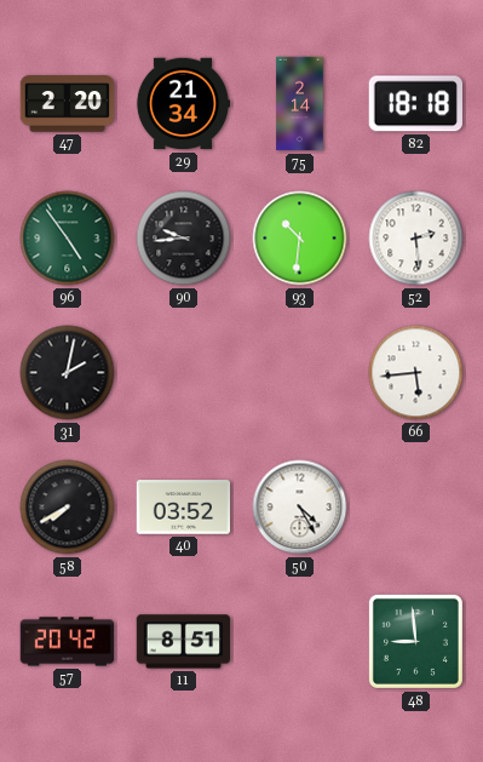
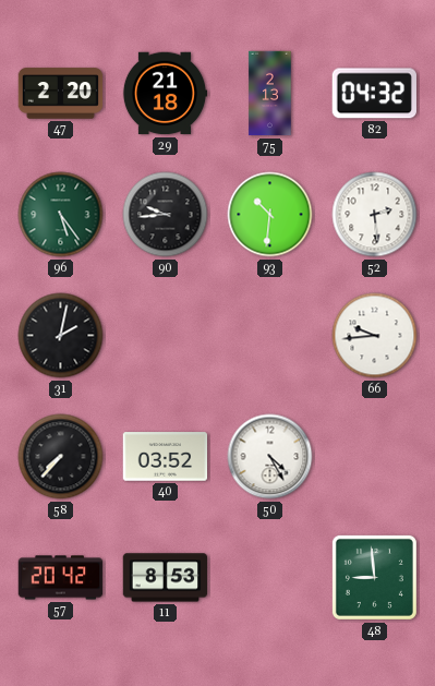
29: 21:34 -> 21:18 (165, 94)
75: 2:14 -> 2:13 (270, 94)
82: 18:18 -> 04:32 (374, 94)
96: 4:54 -> 5:24 (61, 215)
66: 5:44 -> 9:44 (375, 336)
58: 7:40 -> 7:37 (61, 457)
11: 8:51 -> 8:53 (166, 578)
